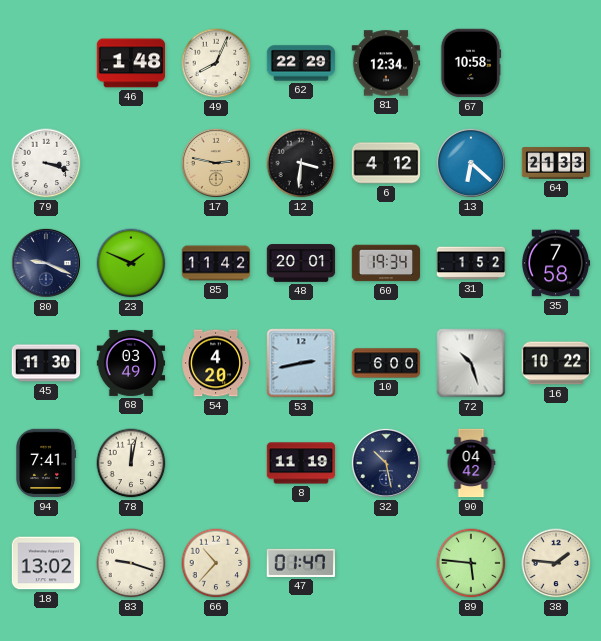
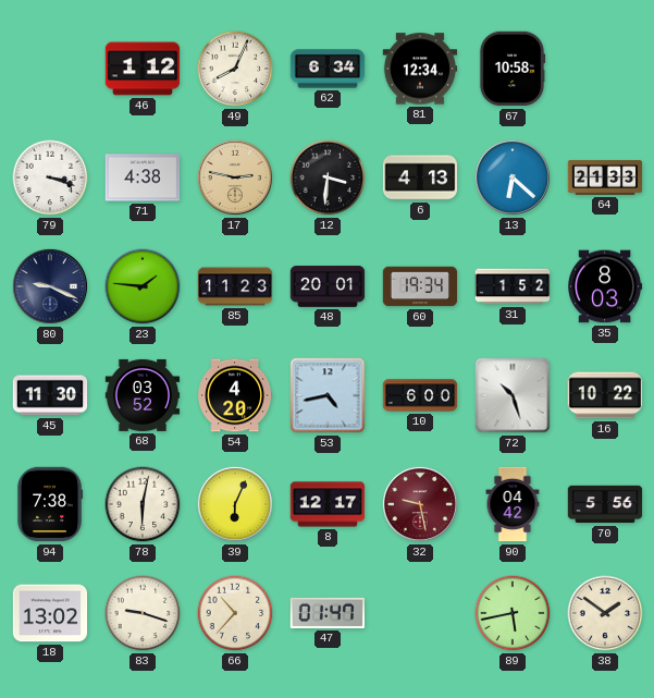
46: 1:48 -> 1:12 (143, 69)
62: 22:29 -> 6:34 (328, 69)
71: none -> 4:38 (143, 177)
6: 4:12 -> 4:13 (420, 177)
23: 1:49 -> 1:46 (143, 286)
85: 11:42 -> 11:23 (235, 286)
35: 7:58 -> 8:03 (605, 286)
68: 03:49 -> 03:52 (143, 395)
53: 2:43 -> 4:43 (328, 395)
94: 7:41 -> 7:38 (51, 504)
78: 12:02 -> 6:02 (143, 504)
39: none -> 6:04 (235, 504)
8: 11:19 -> 12:17 (328, 504)
32: 10:28 -> 9:28 (420, 504)
32 dial: navy -> burgundy (420, 504)
70: none -> 5:56 (605, 504)
89: 5:46 -> 5:43 (513, 613)
38: 1:46 -> 1:51 (605, 613)
